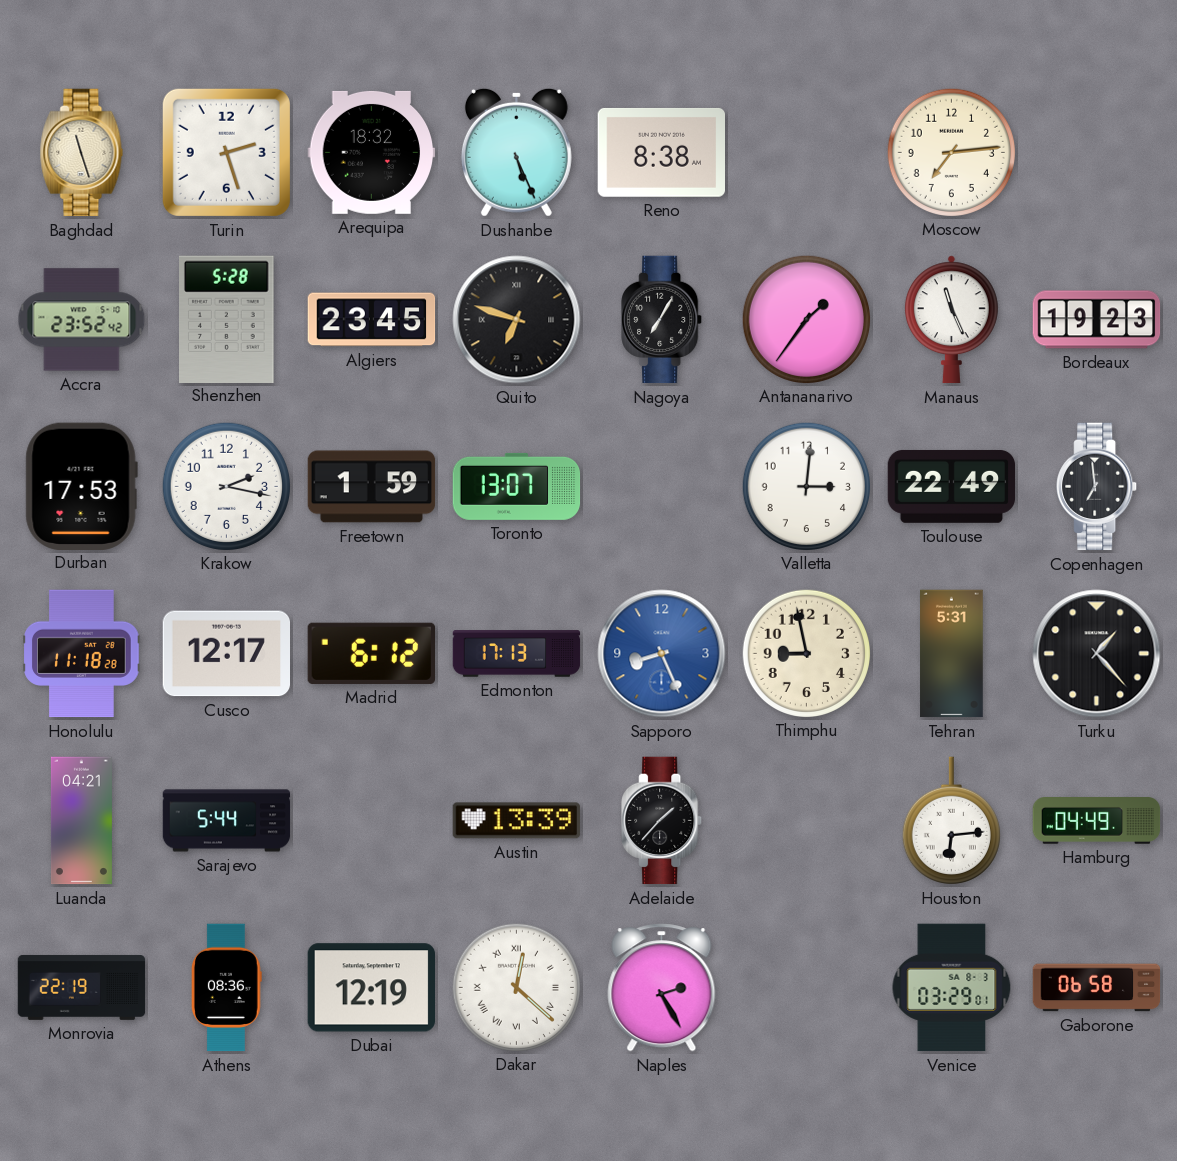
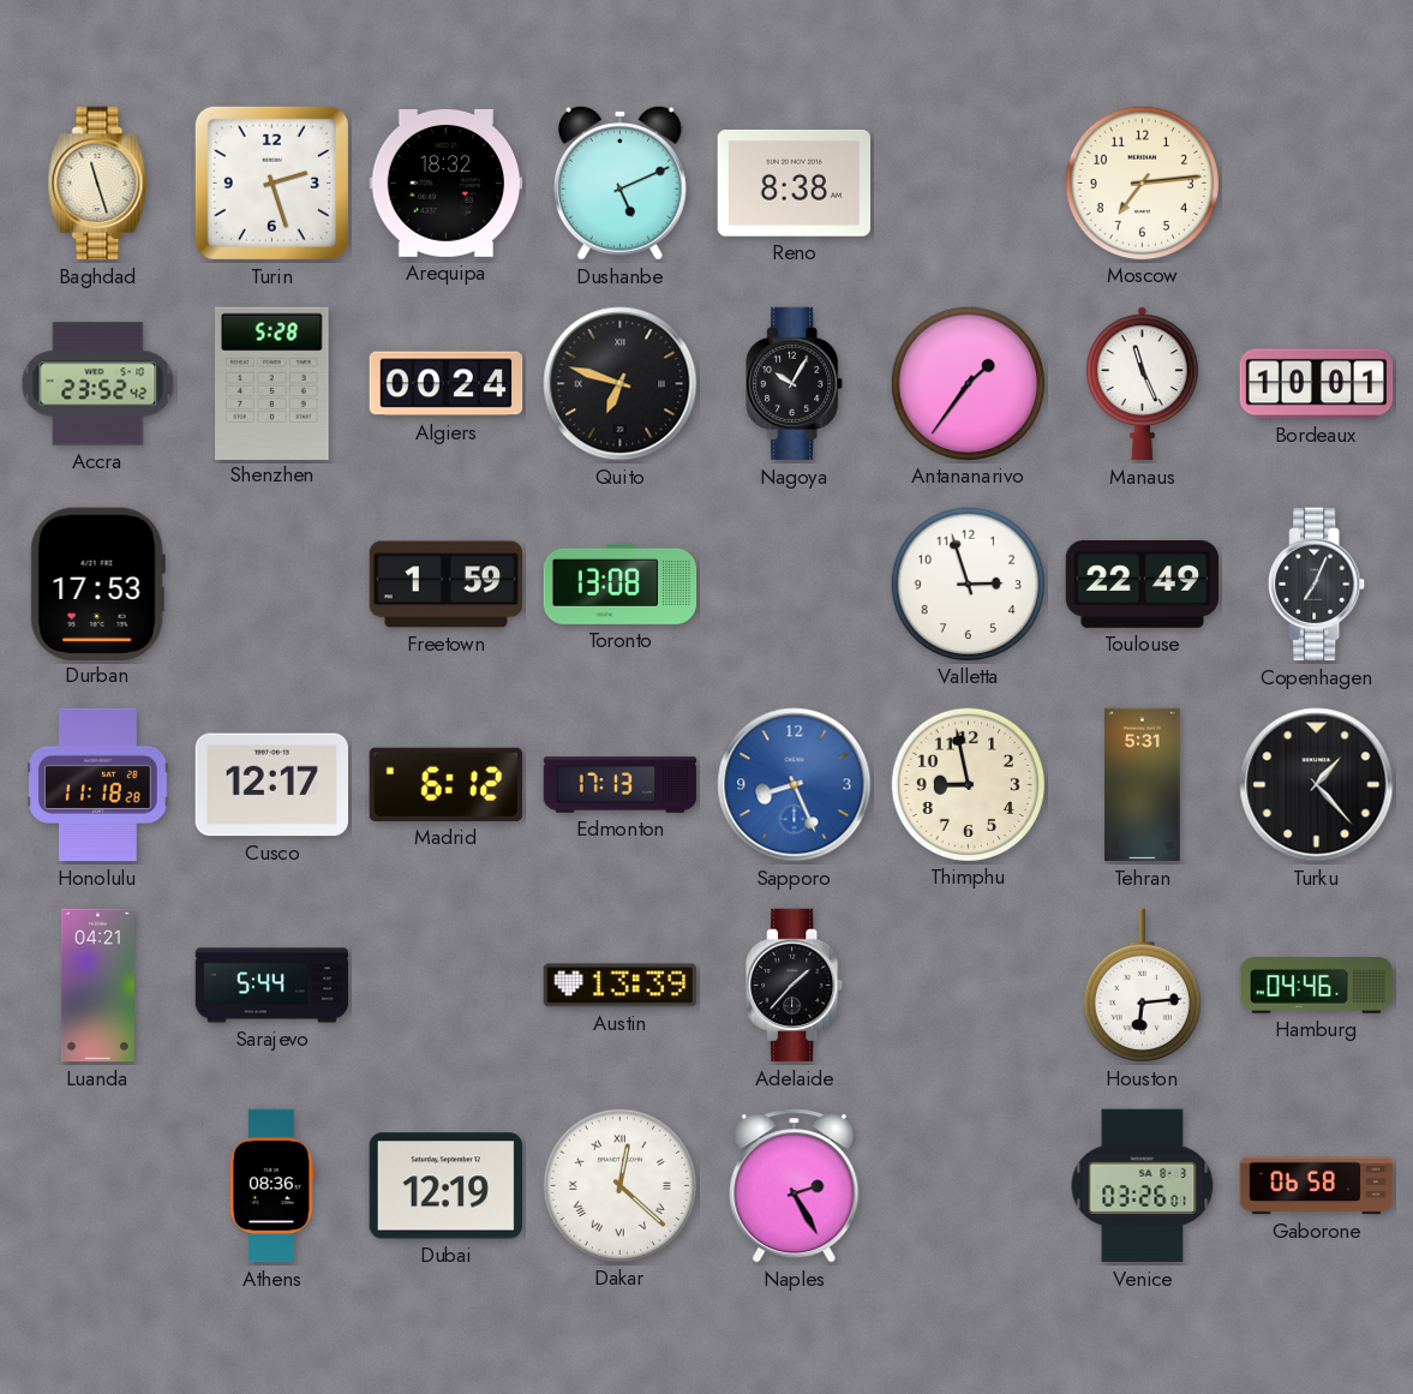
Dushanbe: 5:26 -> 5:11 (619, 183)
Algiers: 23:45 -> 00:24 (447, 384)
Nagoya: 7:05 -> 10:05 (795, 384)
Bordeaux: 19:23 -> 10:01 (1317, 384)
Krakow: 2:17 -> none (226, 486)
Toronto: 13:07 -> 13:08 (621, 584)
Valletta: 3:01 -> 2:57 (968, 584)
Copenhagen: 6:59 -> 7:04 (1317, 585)
Hamburg: 04:49 -> 04:46 (1317, 986)
Monrovia: 22:19 -> none (82, 987)
Venice: 03:29 -> 03:26 (1143, 1186)
